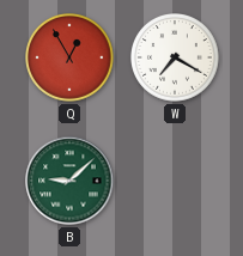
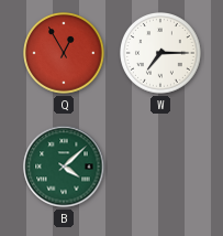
W: 7:20 -> 7:15 (161, 54)
B: 9:08 -> 4:08 (64, 167)
